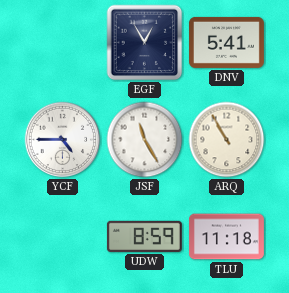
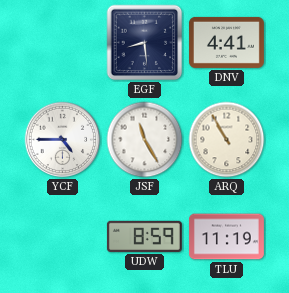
EGF: 12:55 -> 8:29 (145, 43)
DNV: 5:41 -> 4:41 (226, 42)
TLU: 11:18 -> 11:19 (226, 237)
